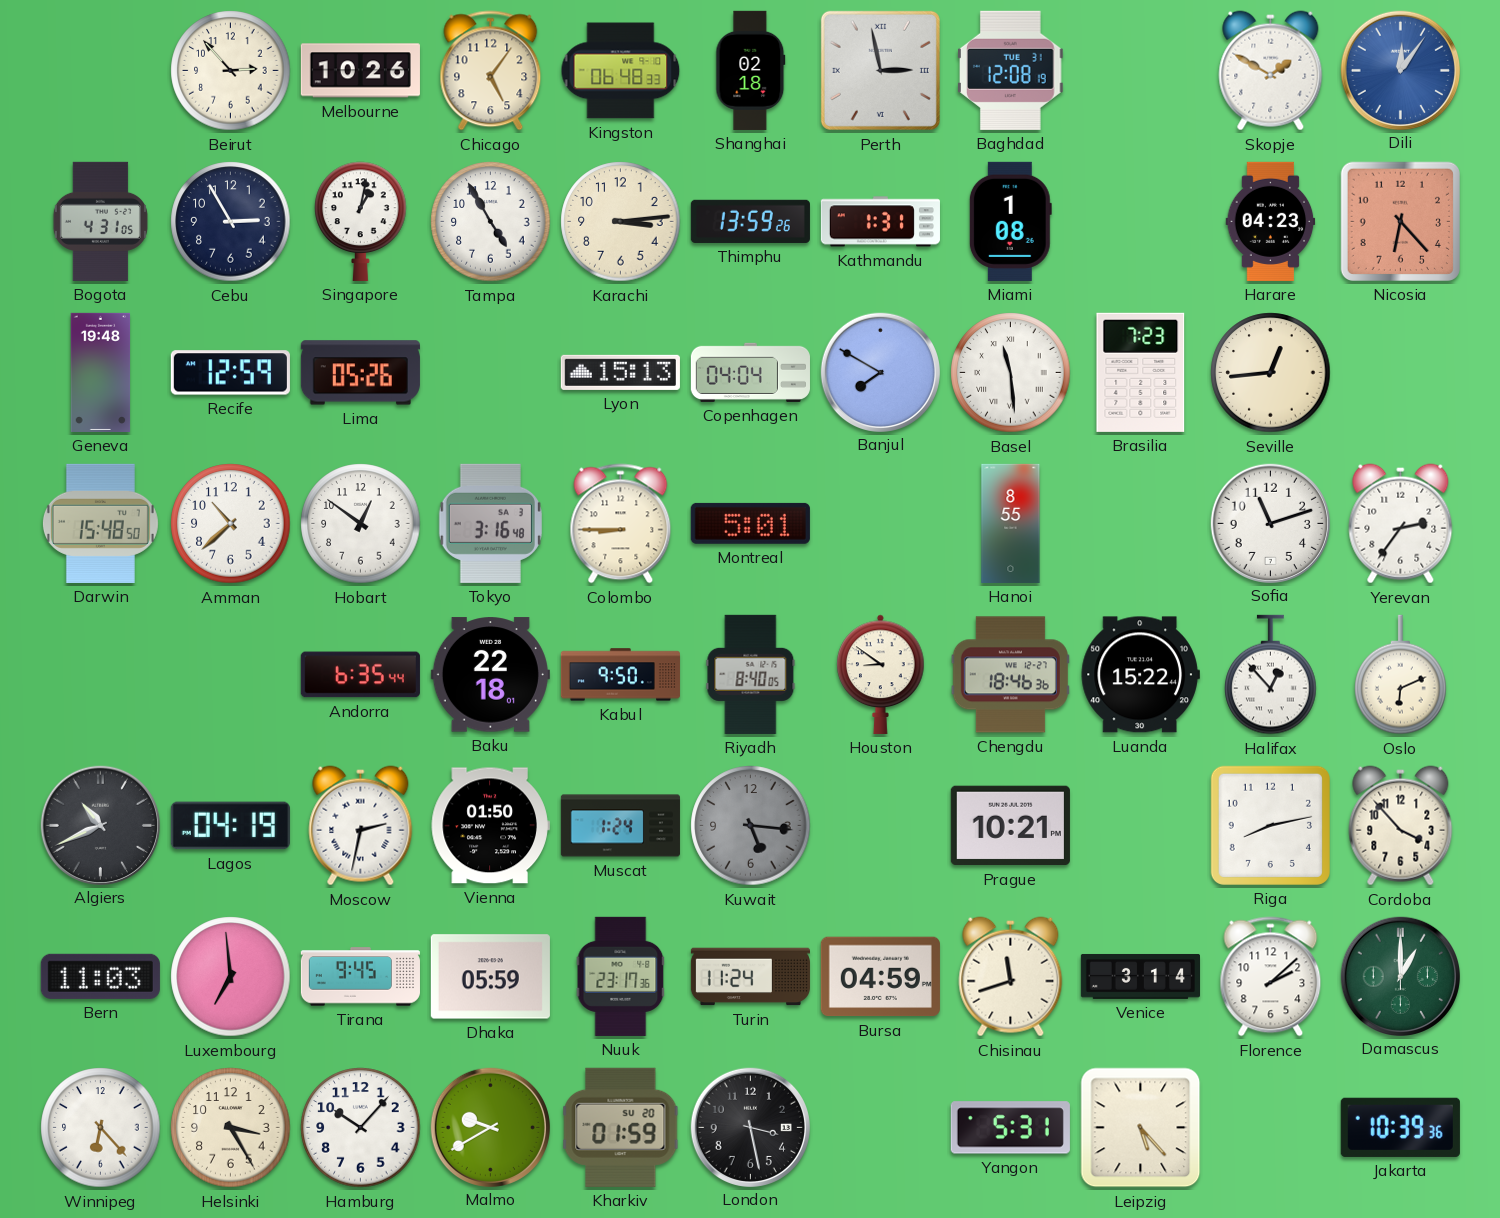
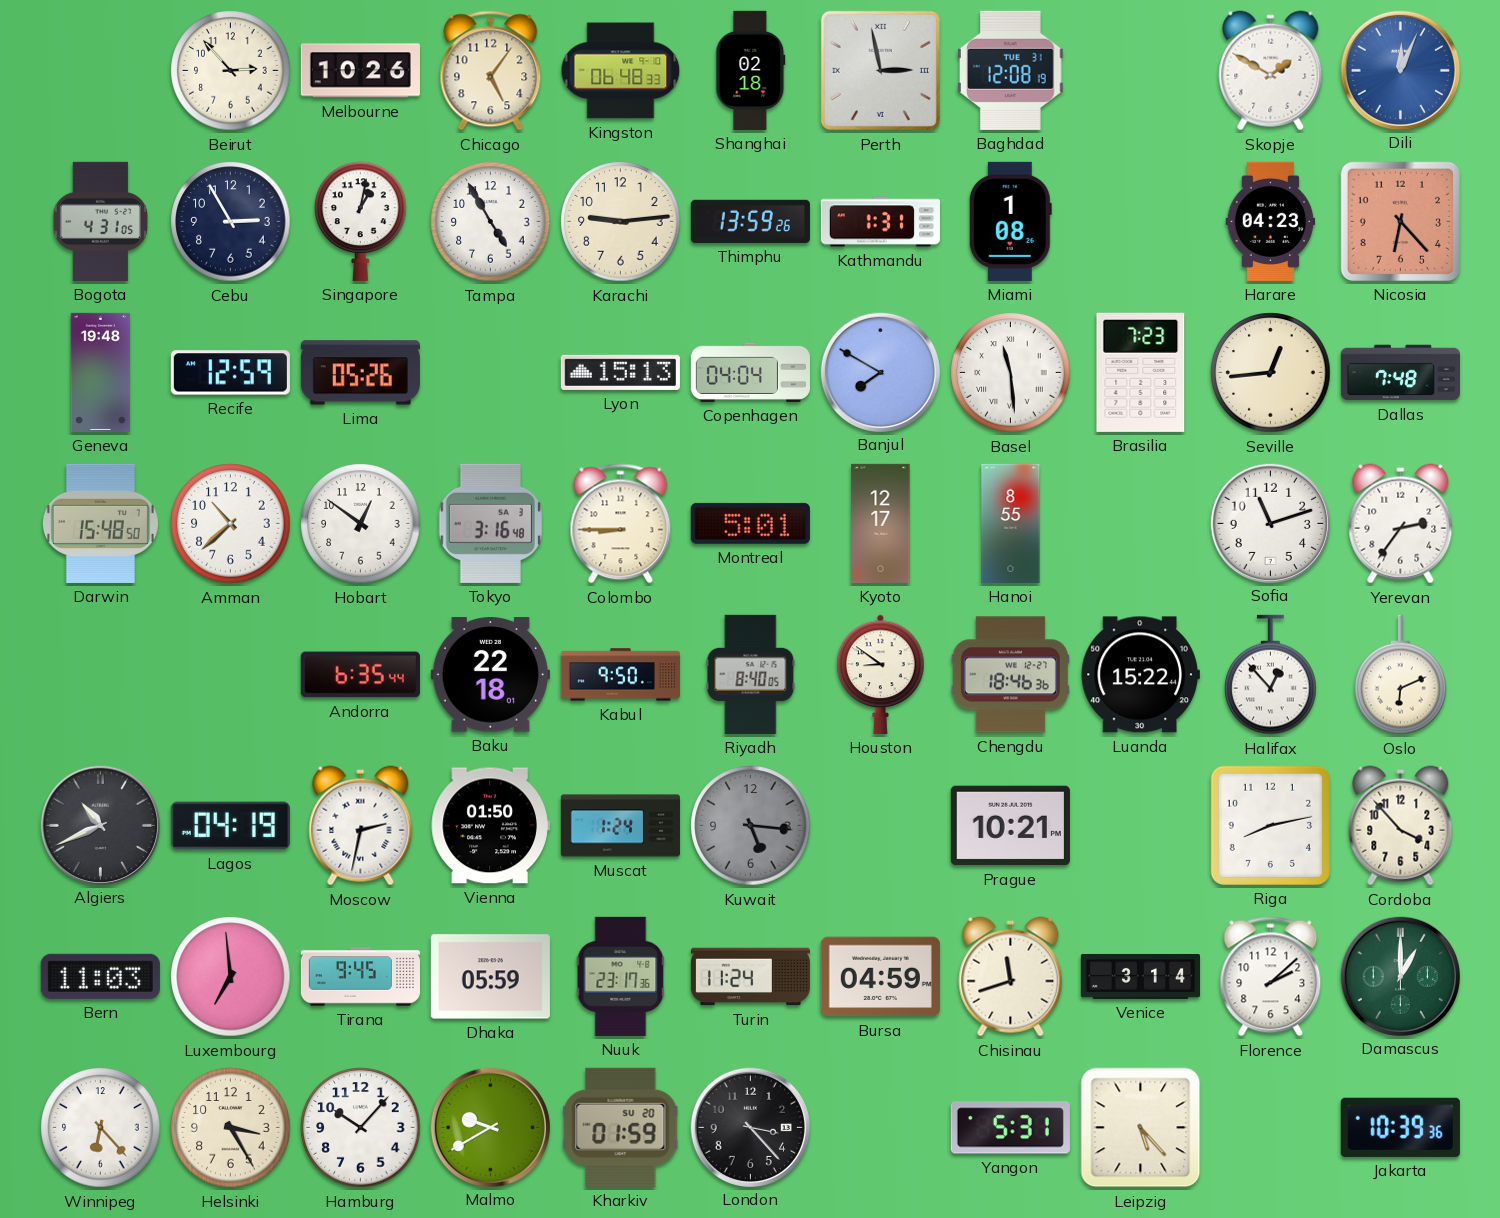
Dili: 12:06 -> 12:04 (1400, 70)
Karachi: 3:14 -> 9:14 (621, 222)
Dallas: none -> 7:48 (1400, 373)
Kyoto: none -> 12:17 (881, 523)
London: 3:28 -> 3:23 (750, 1127)
